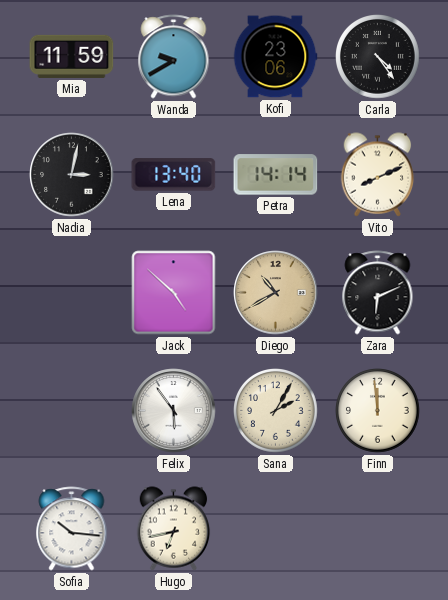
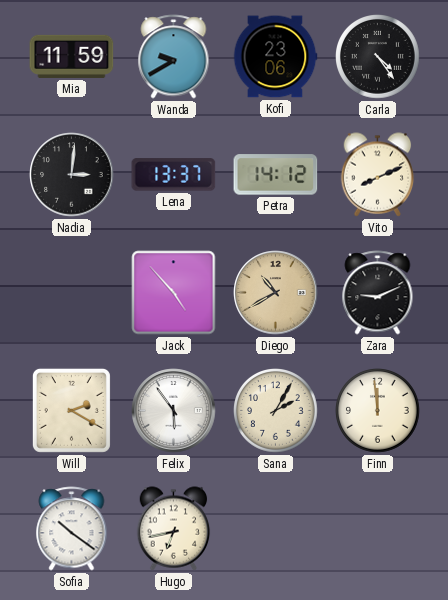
Nadia: 3:02 -> 3:01 (72, 175)
Lena: 13:40 -> 13:37 (174, 175)
Petra: 14:14 -> 14:12 (276, 175)
Jack: 4:52 -> 4:53 (174, 293)
Zara: 6:11 -> 9:11 (378, 293)
Will: none -> 2:20 (71, 410)
Sofia: 10:16 -> 10:21 (72, 529)
